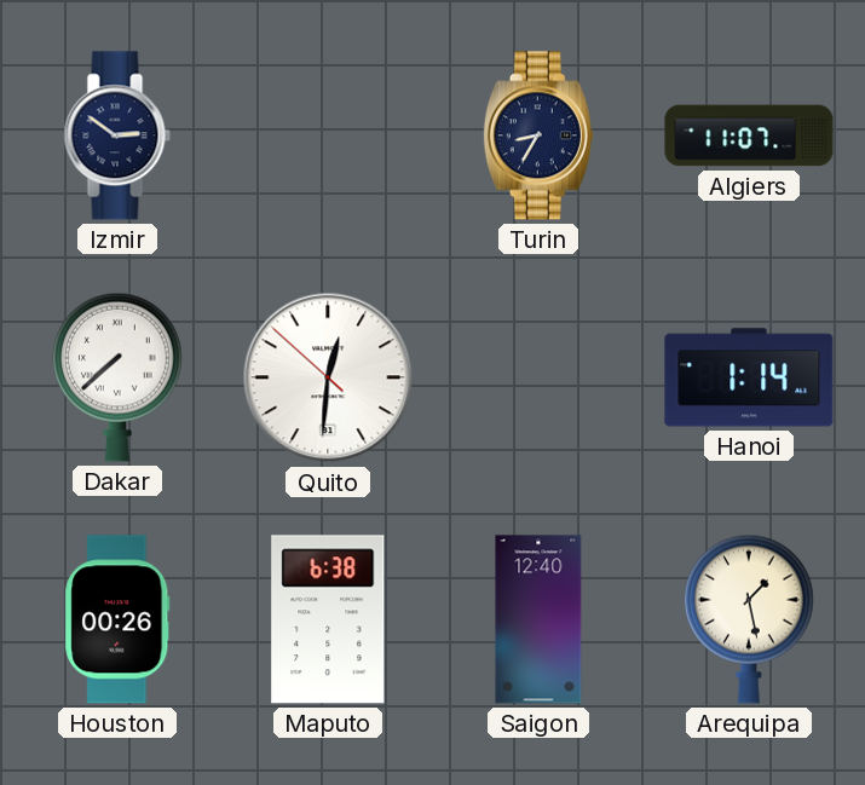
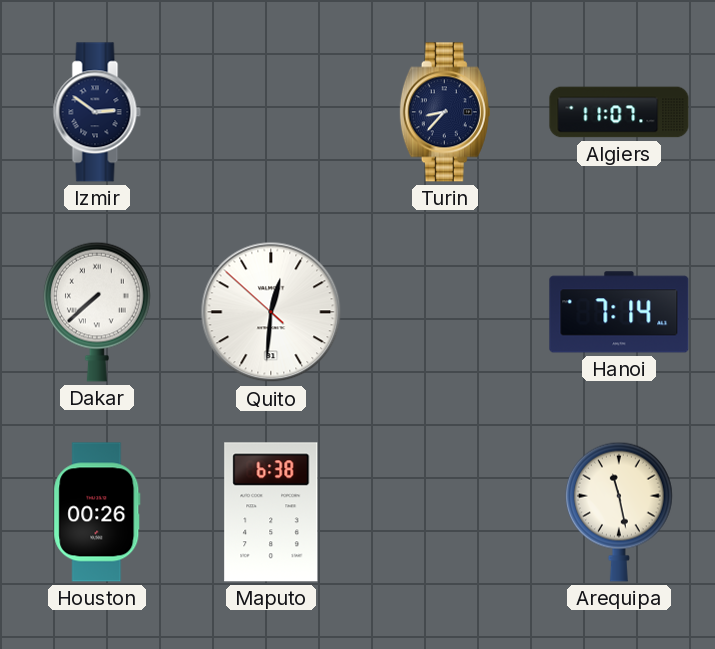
Turin: 8:35 -> 8:37 (445, 112)
Hanoi: 1:14 -> 7:14 (619, 312)
Saigon: 12:40 -> none (538, 619)
Arequipa: 1:28 -> 11:28 (619, 512)
